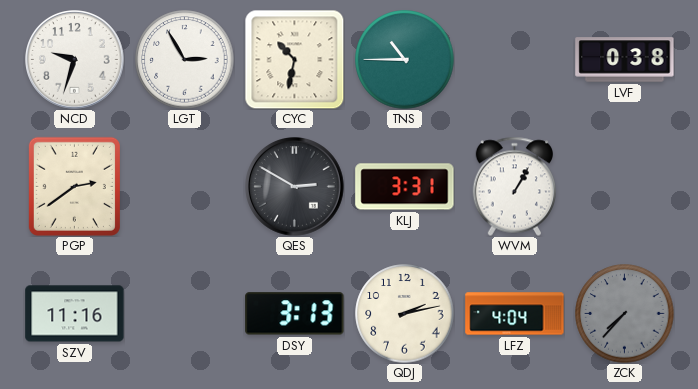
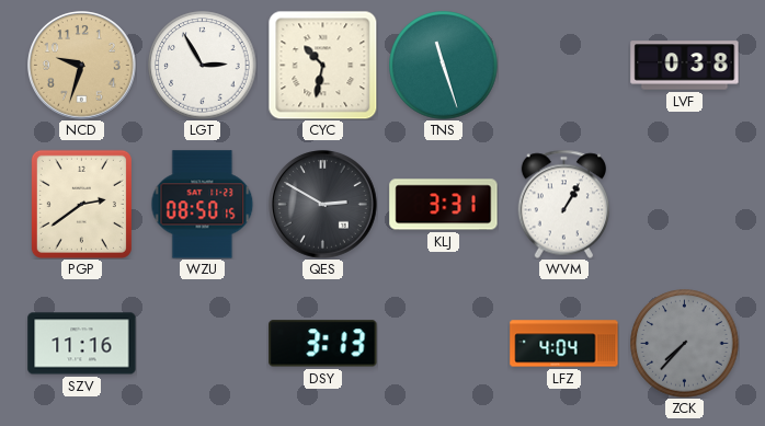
NCD dial: white -> champagne (82, 66)
TNS: 10:45 -> 11:27 (444, 66)
WZU: none -> 08:50 (203, 205)
QDJ: 2:13 -> none (405, 314)
